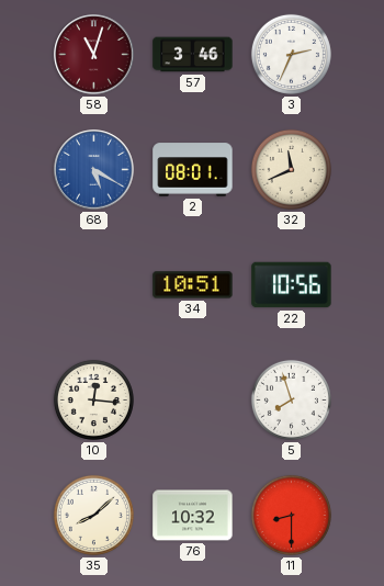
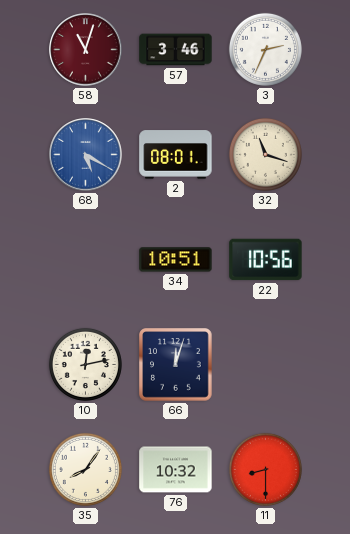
32: 11:41 -> 11:18 (265, 154)
10: 12:16 -> 12:13 (85, 364)
66: none -> 12:03 (176, 365)
5: 7:57 -> none (291, 399)
35: 8:08 -> 8:06 (85, 469)
